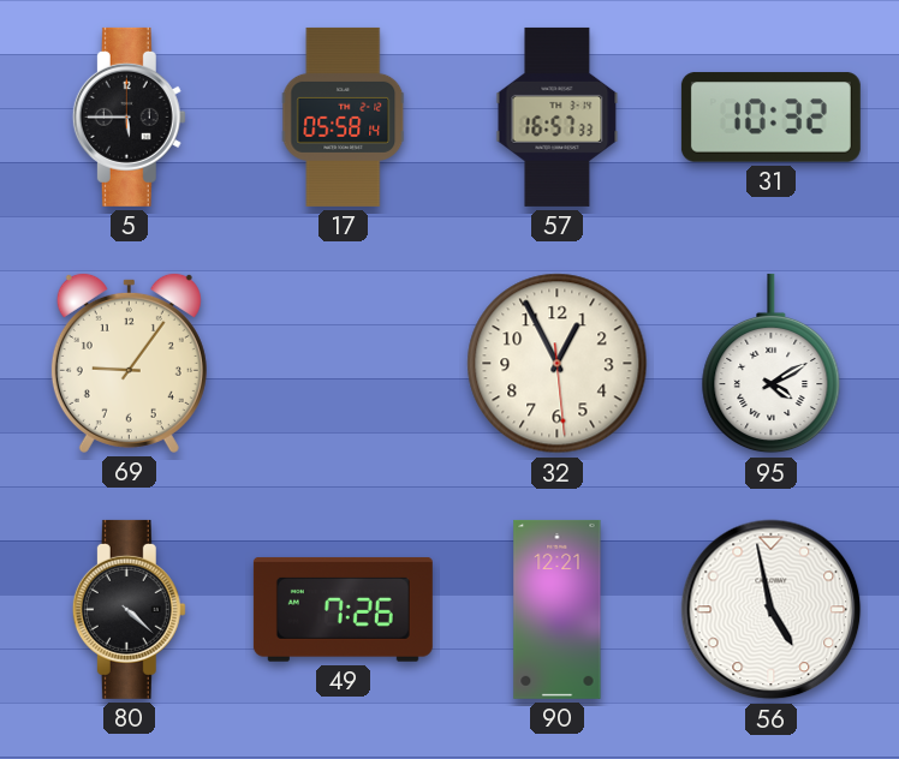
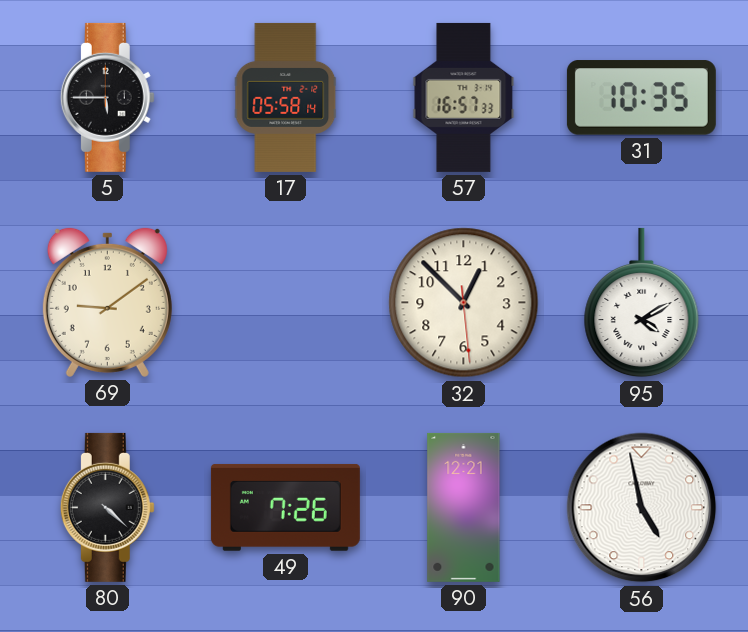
31: 10:32 -> 10:35 (641, 98)
69: 9:06 -> 9:09 (107, 302)
32: 12:55 -> 12:52 (464, 303)
